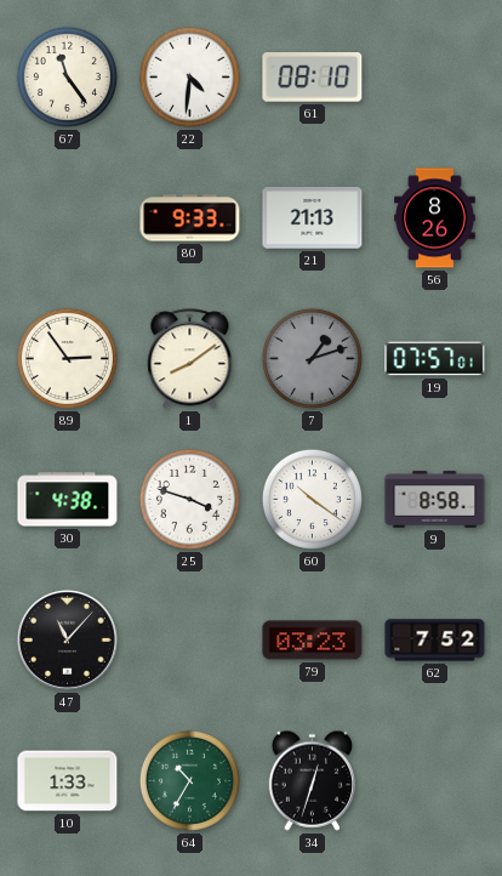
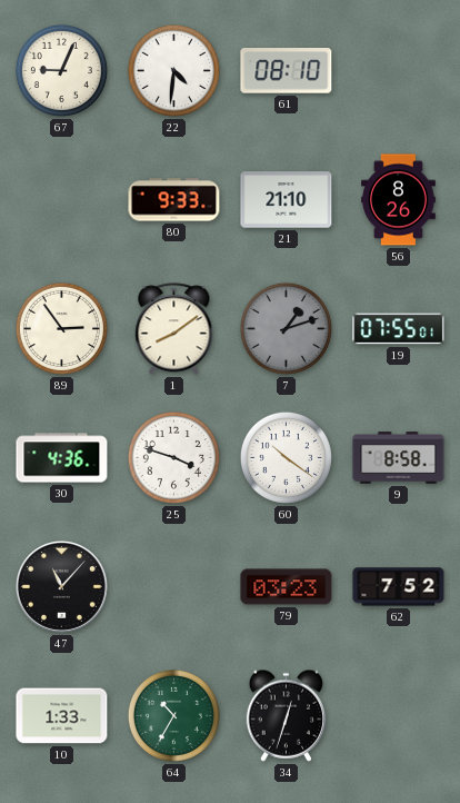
67: 11:24 -> 9:04 (61, 70)
21: 21:13 -> 21:10 (287, 200)
19: 07:57 -> 07:55 (399, 329)
30: 4:38 -> 4:36 (62, 458)
